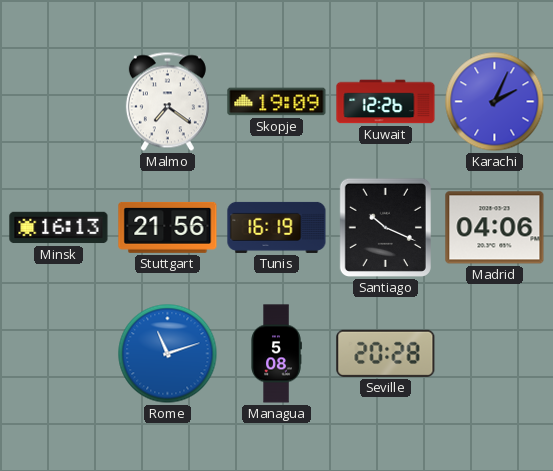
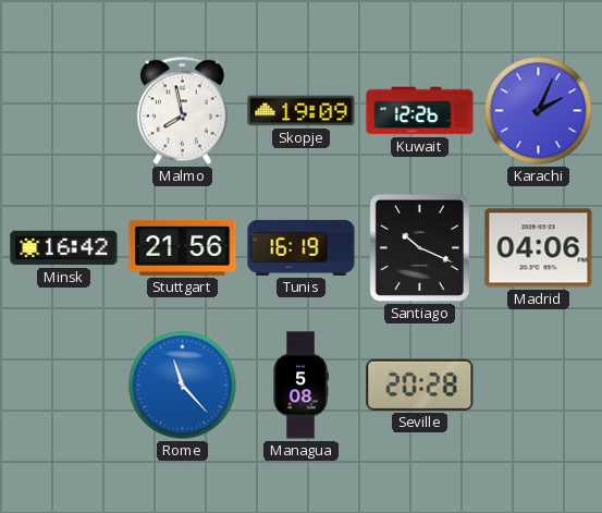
Malmo: 7:21 -> 7:58 (182, 111)
Minsk: 16:13 -> 16:42 (64, 248)
Rome: 11:12 -> 11:23 (183, 386)
